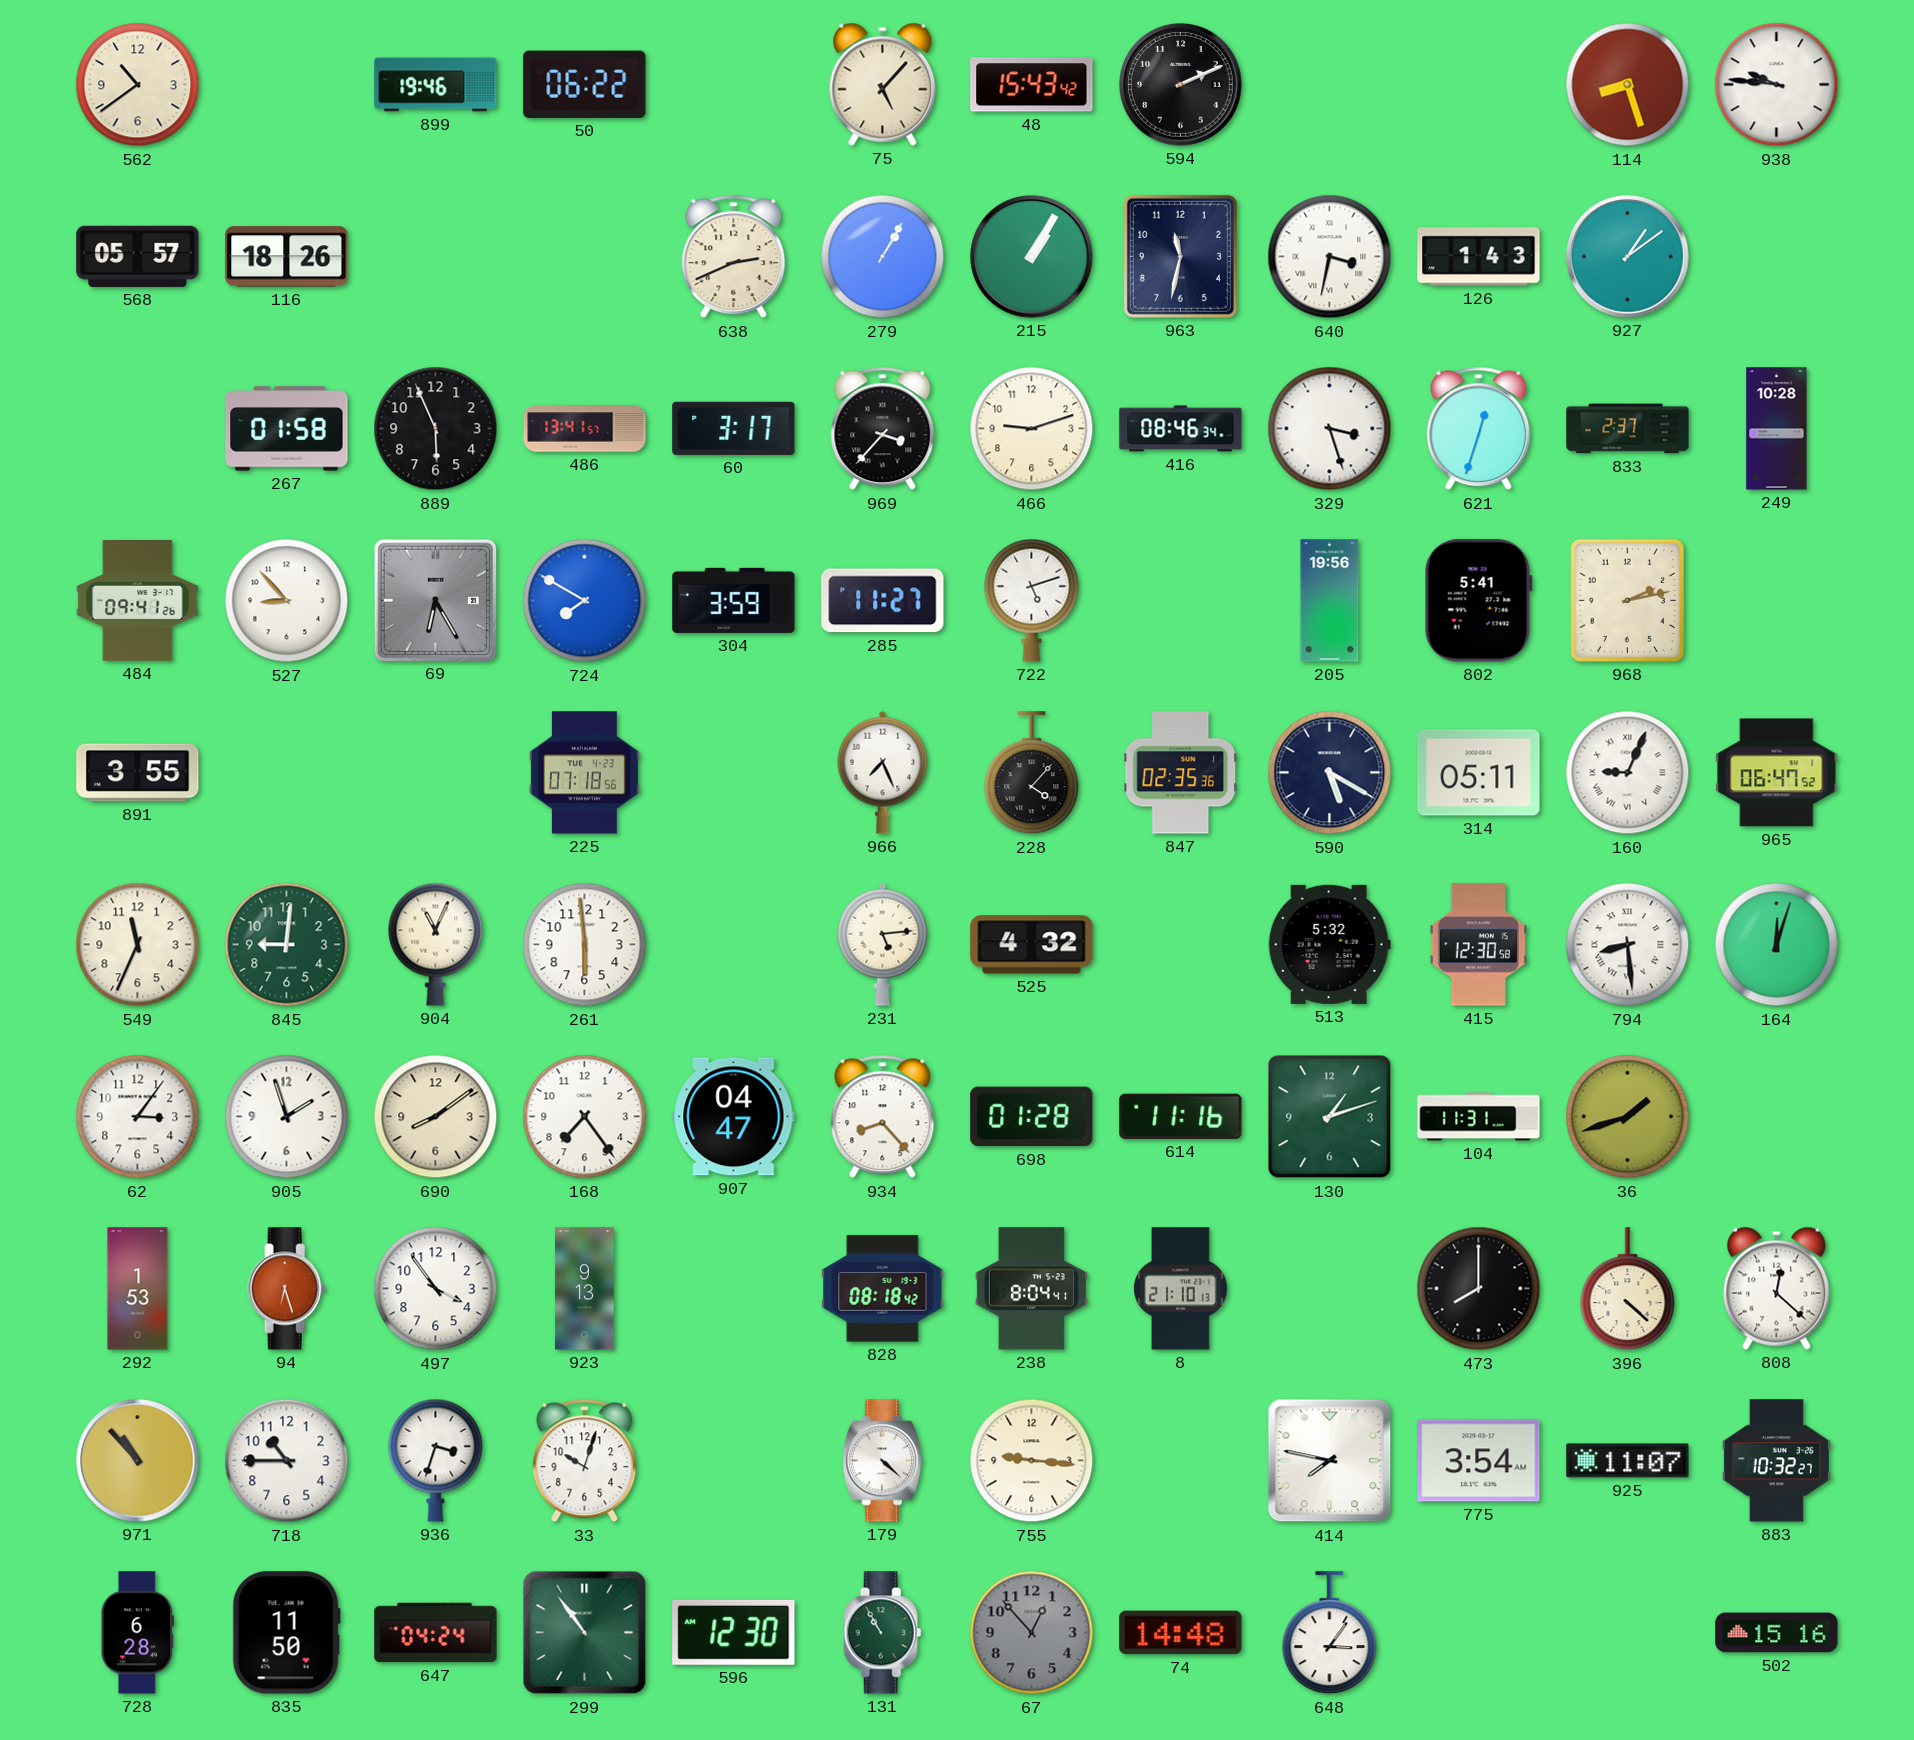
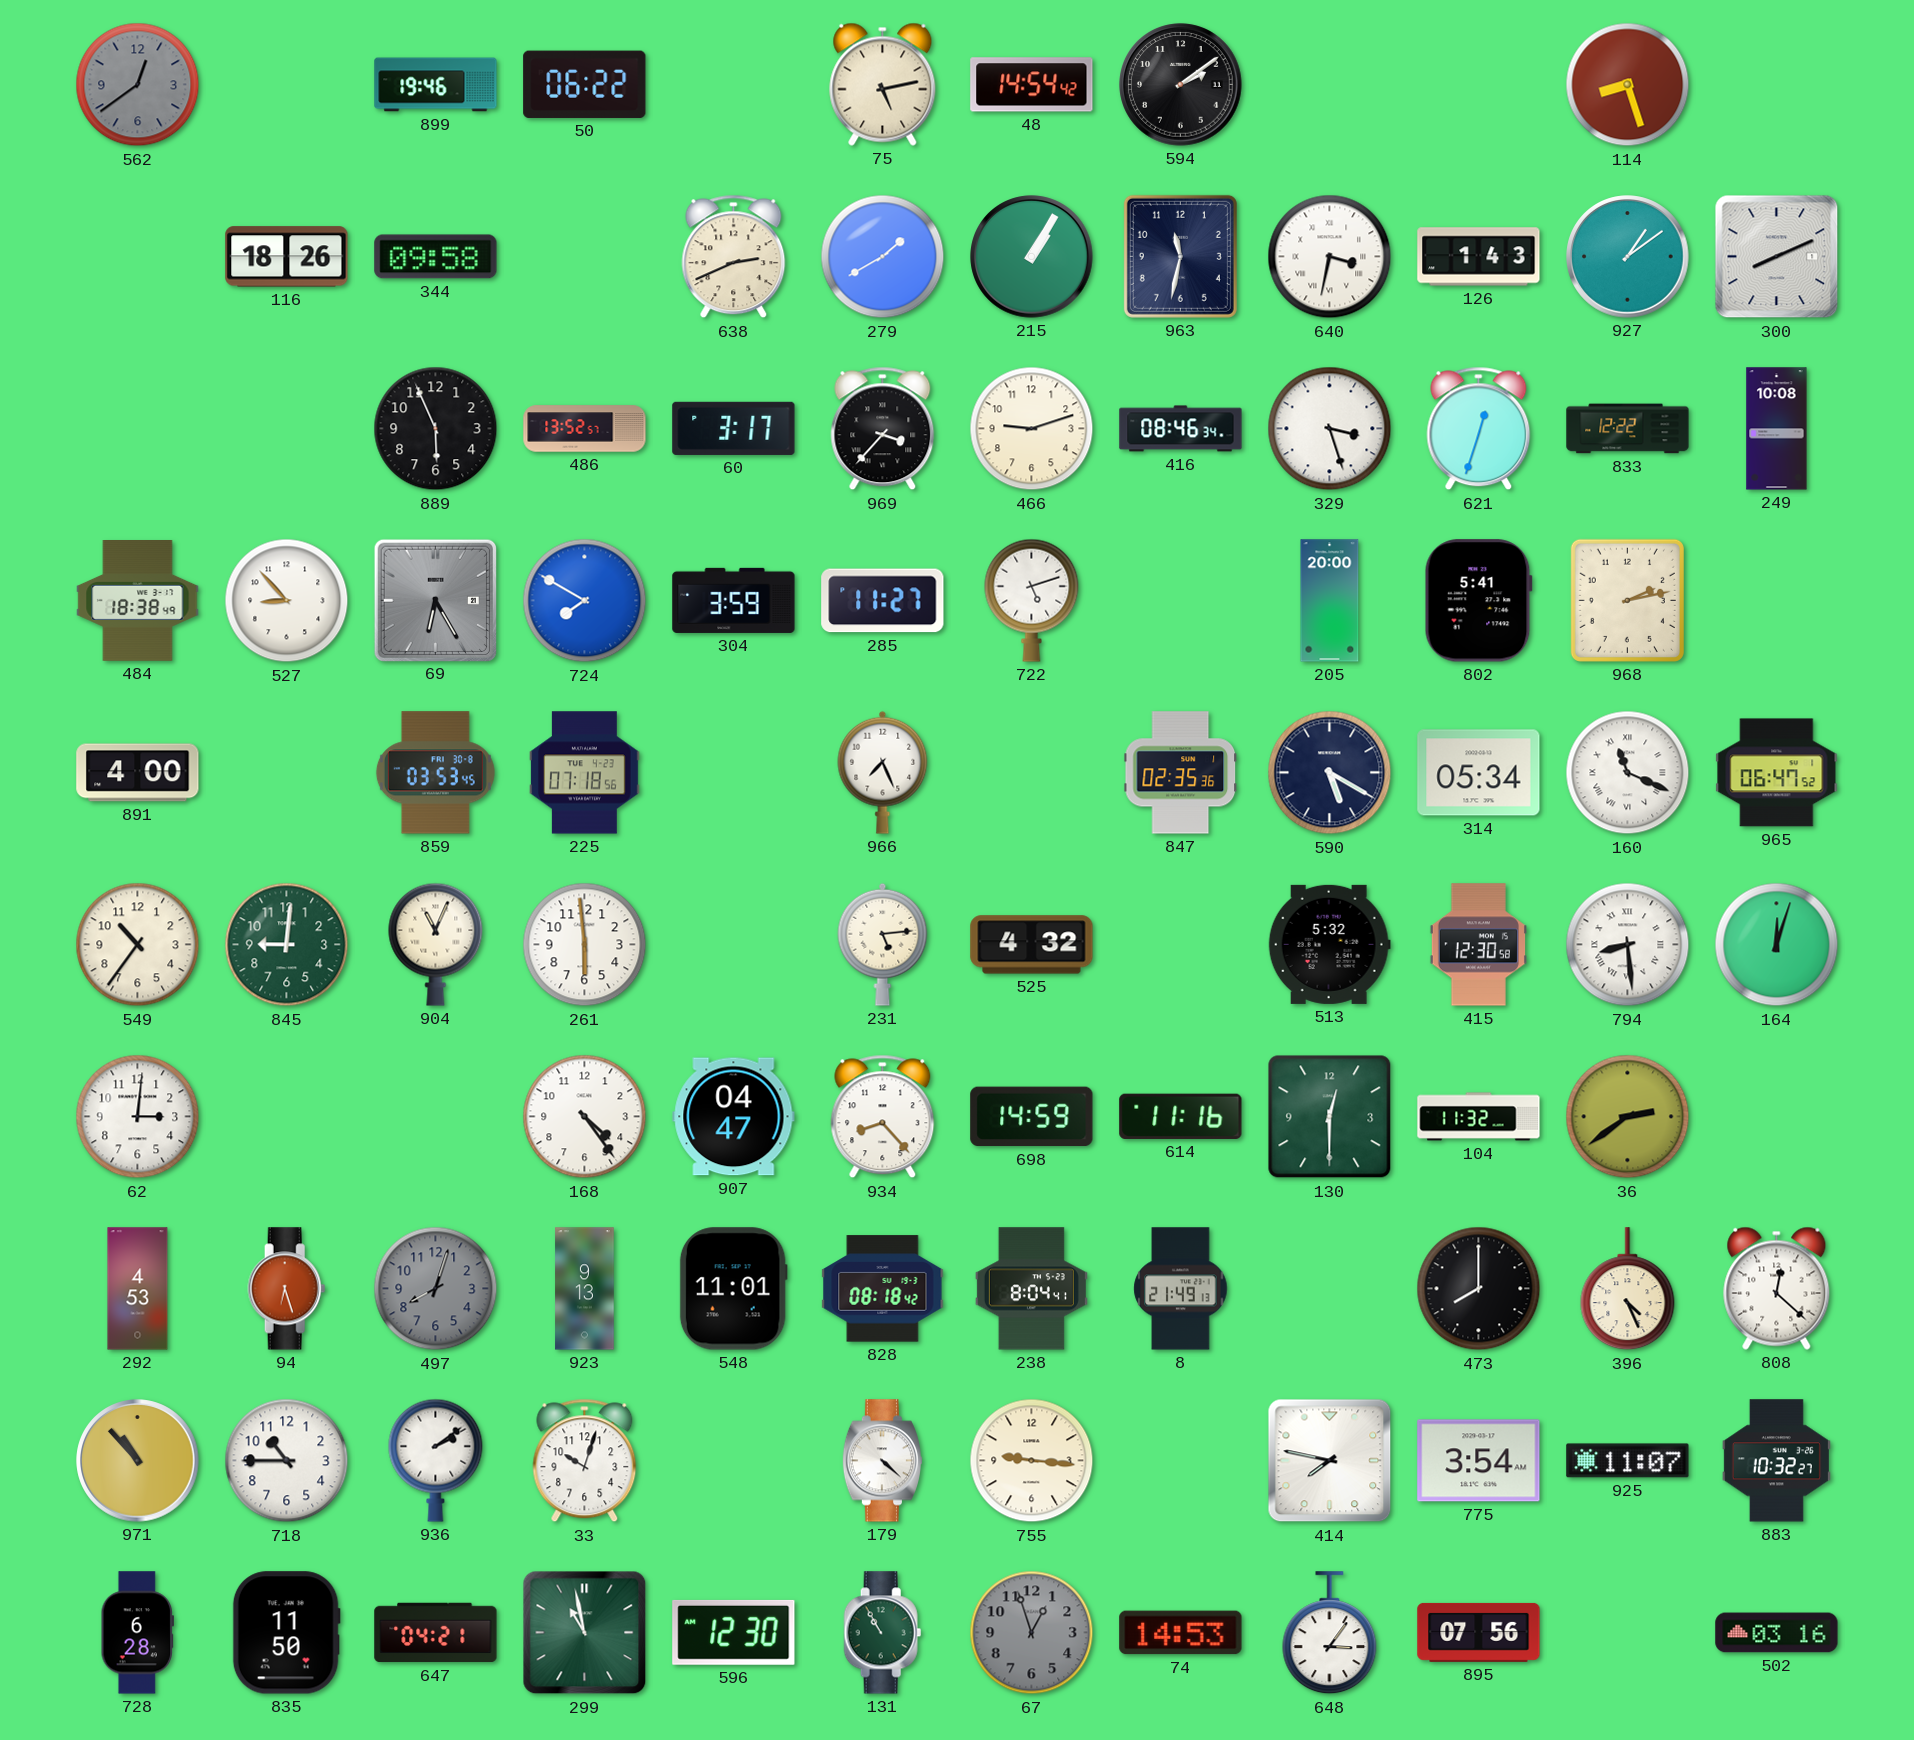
562: 10:39 -> 12:39 (138, 85)
562 dial: cream -> grey (138, 85)
75: 5:07 -> 5:13 (883, 84)
48: 15:43 -> 14:54 (1032, 85)
594: 2:11 -> 2:09 (1181, 85)
938: 9:46 -> none (1777, 85)
568: 05:57 -> none (138, 256)
344: none -> 09:58 (436, 257)
279: 1:05 -> 1:40 (883, 257)
300: none -> 8:11 (1777, 257)
267: 01:58 -> none (287, 429)
486: 13:41 -> 13:52 (585, 429)
833: 2:37 -> 12:22 (1628, 429)
249: 10:28 -> 10:08 (1777, 429)
484: 09:41 -> 18:38 (138, 601)
205: 19:56 -> 20:00 (1330, 601)
891: 3:55 -> 4:00 (138, 773)
859: none -> 03:53 (435, 773)
228: 4:07 -> none (1032, 773)
314: 05:11 -> 05:34 (1479, 773)
160: 9:04 -> 11:19 (1628, 773)
549: 11:34 -> 10:36 (138, 945)
62: 3:06 -> 3:01 (138, 1117)
905: 1:57 -> none (287, 1117)
690: 8:09 -> none (436, 1117)
168: 7:24 -> 4:24 (585, 1117)
698: 01:28 -> 14:59 (1032, 1117)
130: 1:12 -> 12:30 (1330, 1117)
104: 11:31 -> 11:32 (1479, 1117)
36: 1:42 -> 2:39 (1628, 1117)
292: 1:53 -> 4:53 (138, 1289)
497: 3:54 -> 8:03 (436, 1289)
497 dial: white -> grey (436, 1289)
548: none -> 11:01 (733, 1289)
8: 21:10 -> 21:49 (1181, 1289)
396: 4:22 -> 4:26 (1628, 1289)
936: 3:33 -> 2:09 (436, 1460)
647: 04:24 -> 04:21 (436, 1633)
299: 10:54 -> 10:58 (585, 1633)
67: 12:53 -> 12:57 (1032, 1633)
74: 14:48 -> 14:53 (1181, 1633)
895: none -> 07:56 (1479, 1632)
502: 15:16 -> 03:16 (1777, 1633)
